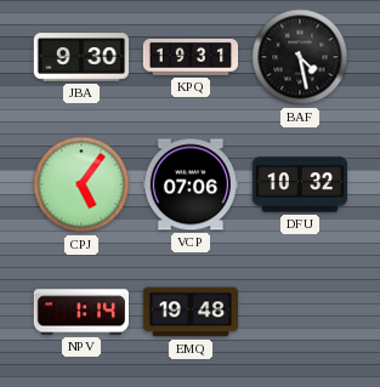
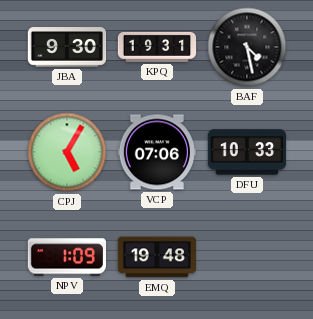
CPJ: 5:06 -> 5:05 (67, 152)
DFU: 10:32 -> 10:33 (246, 152)
NPV: 1:14 -> 1:09 (66, 257)
